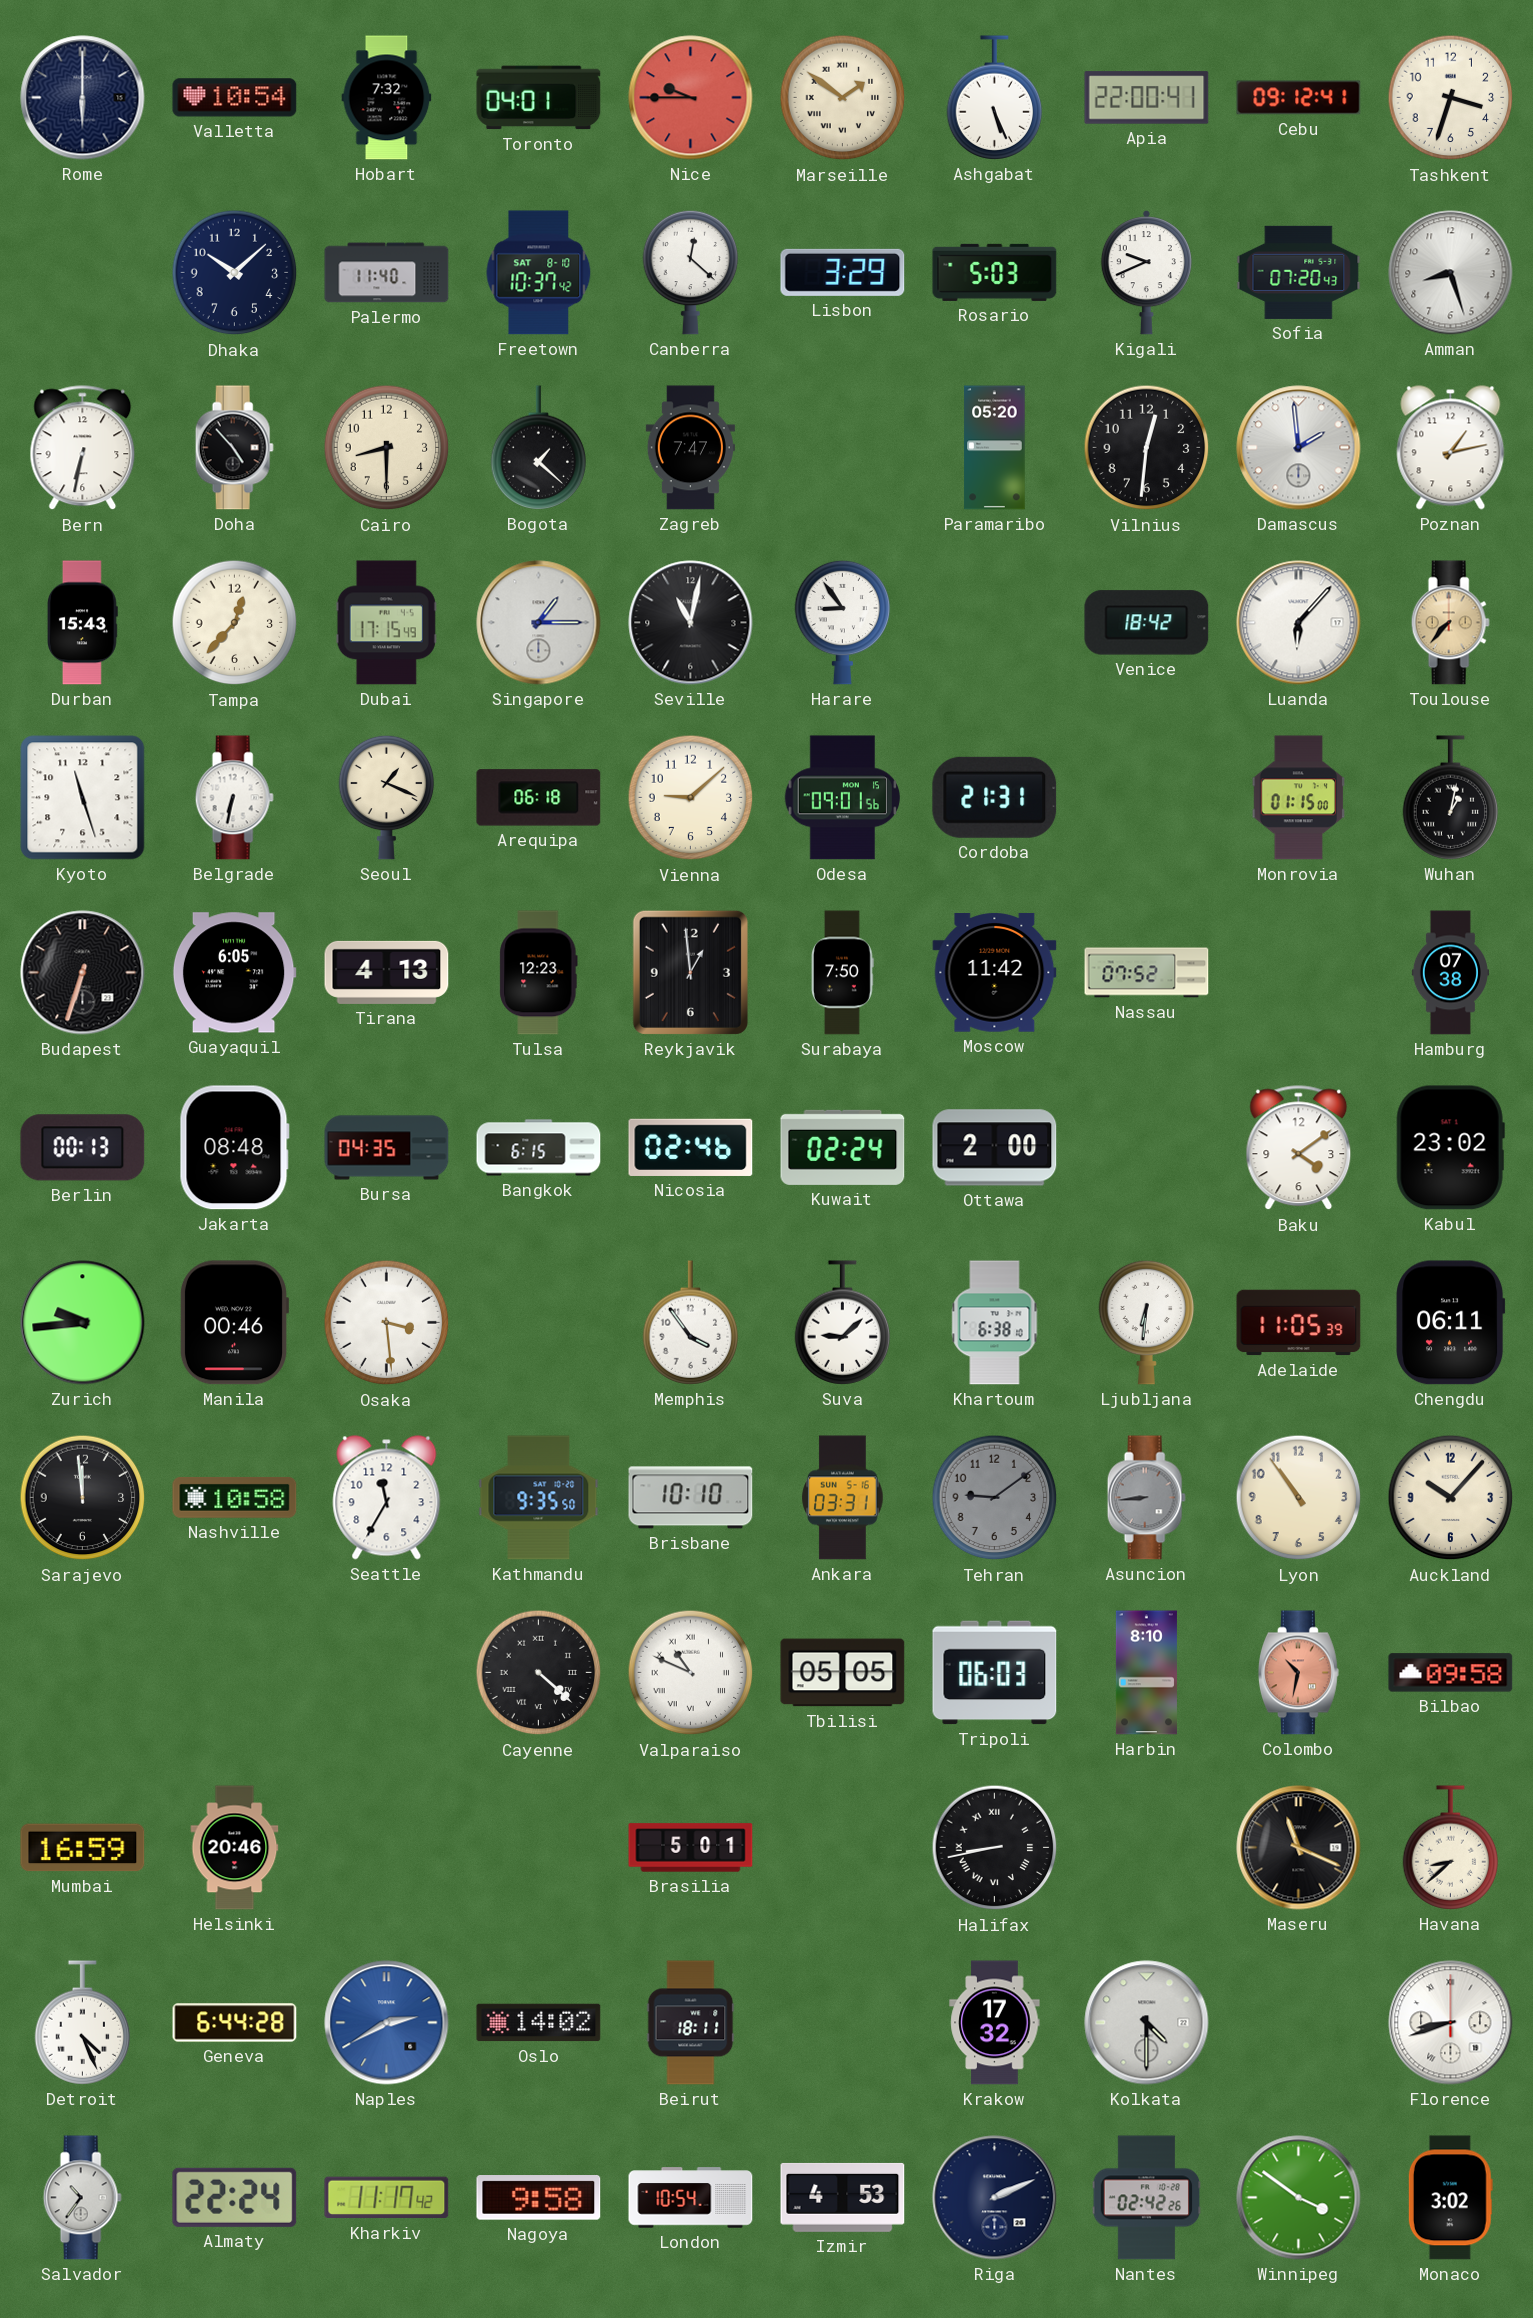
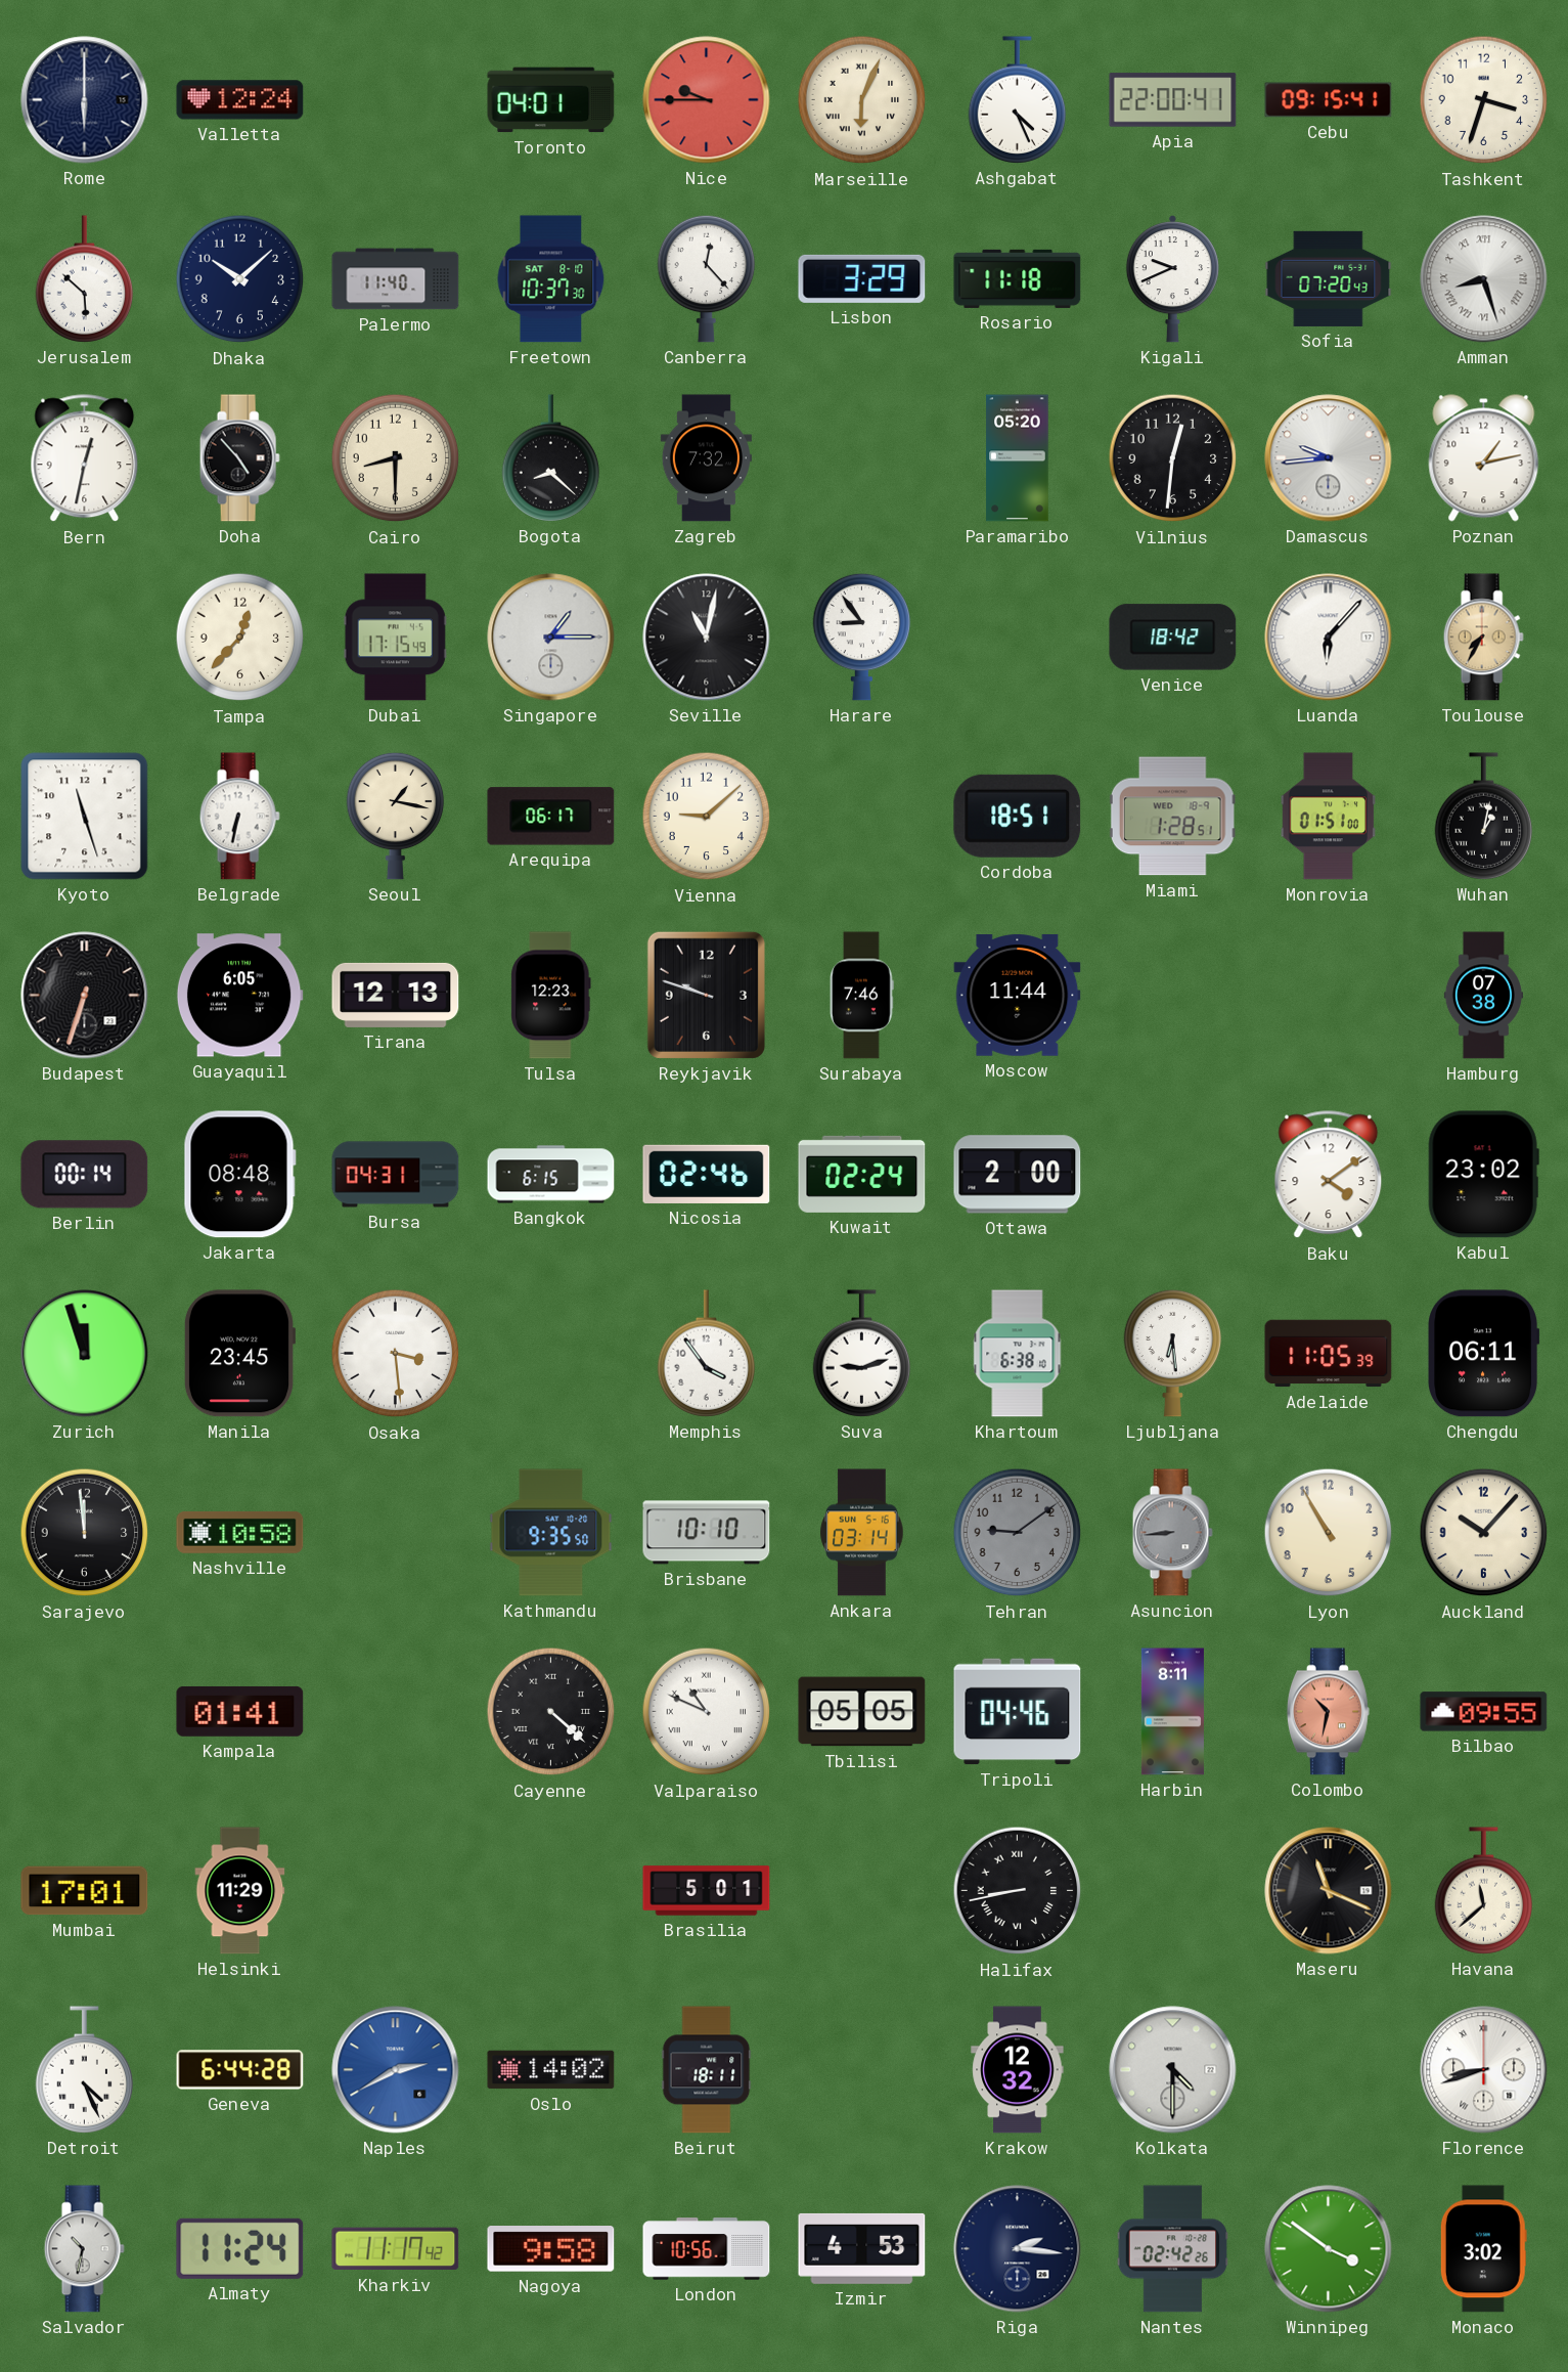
Valletta: 10:54 -> 12:24 (240, 100)
Hobart: 7:32 -> none (387, 98)
Marseille: 1:51 -> 6:04 (862, 100)
Ashgabat: 5:26 -> 4:26 (1018, 100)
Cebu: 09:12 -> 09:15 (1329, 100)
Jerusalem: none -> 5:52 (85, 279)
Freetown: 10:37:42 -> 10:37:30 (551, 279)
Canberra: 12:22 -> 12:23 (707, 278)
Rosario: 5:03 -> 11:18 (1018, 278)
Amman numerals: Arabic -> Roman (1484, 279)
Bern: 6:32 -> 12:32 (85, 458)
Bogota: 1:22 -> 8:22 (551, 458)
Zagreb: 7:47 -> 7:32 (706, 458)
Damascus: 1:59 -> 9:44 (1329, 458)
Durban: 15:43 -> none (83, 623)
Toulouse: 7:37 -> 7:35 (1483, 638)
Seoul: 1:19 -> 1:17 (396, 816)
Arequipa: 06:18 -> 06:17 (551, 817)
Odesa: 09:01 -> none (842, 798)
Cordoba: 21:31 -> 18:51 (1018, 816)
Miami: none -> 1:28 (1172, 817)
Monrovia: 01:15 -> 01:51 (1328, 817)
Tirana: 4:13 -> 12:13 (396, 995)
Reykjavik: 12:59 -> 9:48 (706, 995)
Surabaya: 7:50 -> 7:46 (862, 996)
Moscow: 11:42 -> 11:44 (1018, 996)
Nassau: 07:52 -> none (1147, 973)
Berlin: 00:13 -> 00:14 (85, 1175)
Bursa: 04:35 -> 04:31 (396, 1175)
Zurich: 9:44 -> 11:57 (85, 1354)
Manila: 00:46 -> 23:45 (238, 1354)
Suva: 9:08 -> 9:12 (862, 1354)
Ljubljana: 6:31 -> 6:29 (1173, 1353)
Seattle: 11:35 -> none (387, 1498)
Ankara: 03:31 -> 03:14 (862, 1533)
Lyon: 10:54 -> 10:55 (1329, 1533)
Kampala: none -> 01:41 (240, 1711)
Tripoli: 06:03 -> 04:46 (1018, 1712)
Harbin: 8:10 -> 8:11 (1172, 1712)
Bilbao: 09:58 -> 09:55 (1484, 1712)
Mumbai: 16:59 -> 17:01 (85, 1891)
Helsinki: 20:46 -> 11:29 (240, 1891)
Havana: 8:38 -> 11:38 (1484, 1891)
Krakow: 17:32 -> 12:32 (1018, 2070)
Salvador: 10:36 -> 10:32 (84, 2249)
Almaty: 22:24 -> 11:24 (240, 2248)
London: 10:54 -> 10:56 (707, 2249)
Riga: 2:11 -> 2:16 (1018, 2249)
